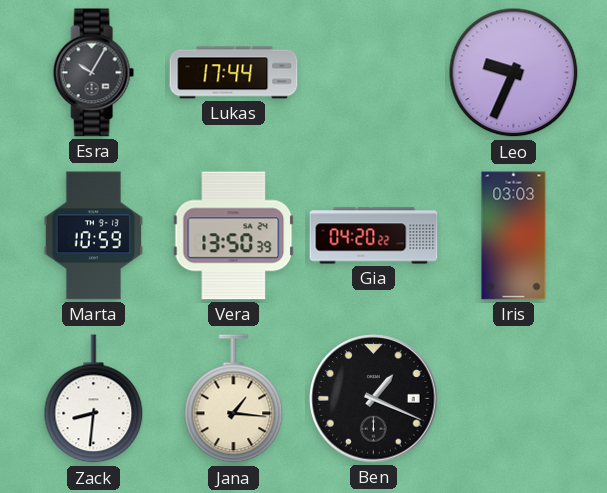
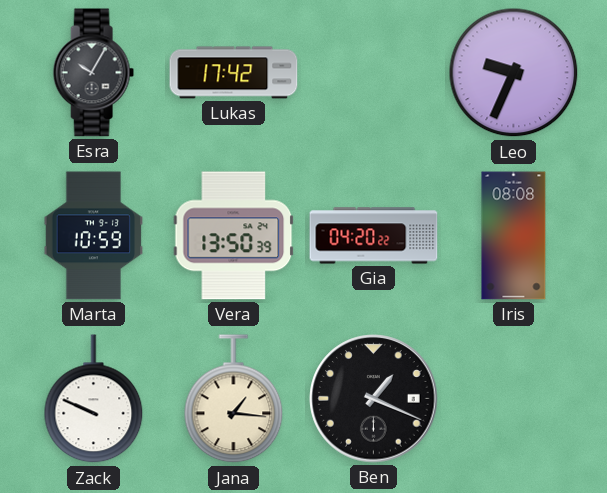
Lukas: 17:44 -> 17:42 (234, 73)
Iris: 03:03 -> 08:08 (514, 236)
Zack: 8:31 -> 9:49 (94, 399)
